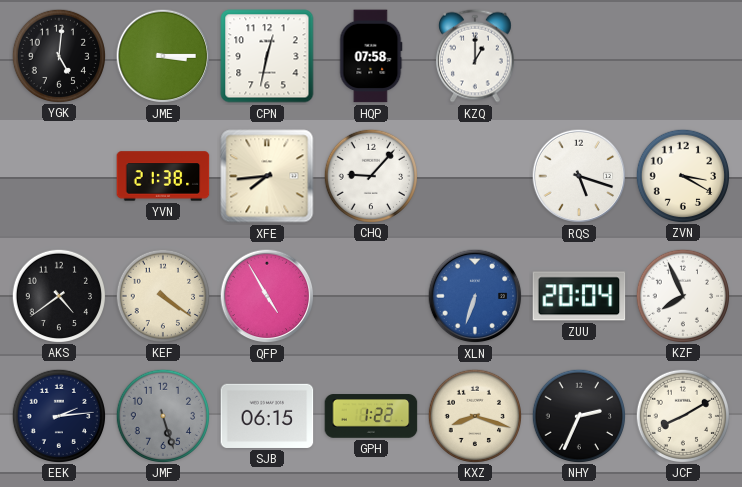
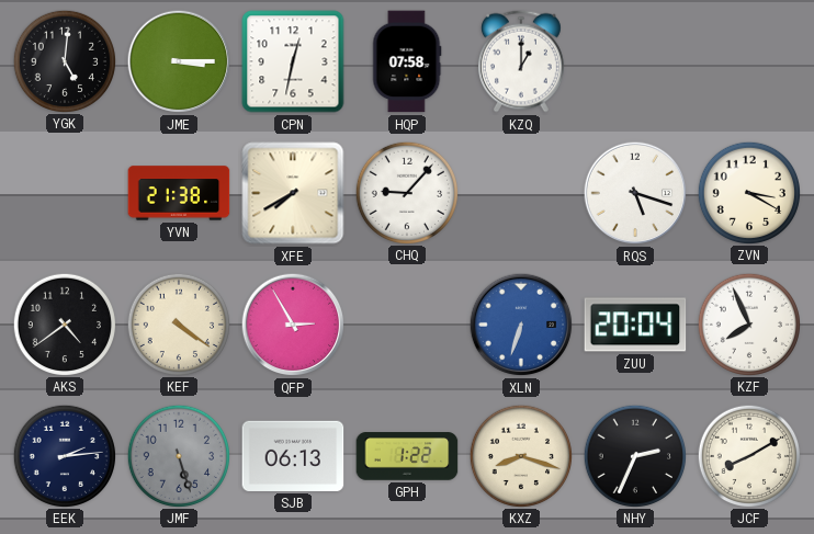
XFE: 7:44 -> 7:40 (293, 193)
QFP: 4:55 -> 2:55 (293, 325)
SJB: 06:15 -> 06:13 (293, 456)
